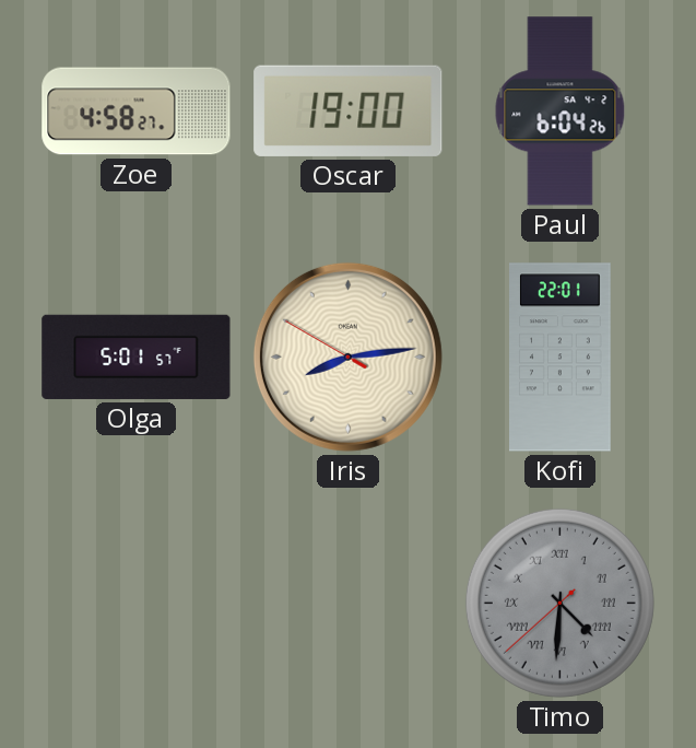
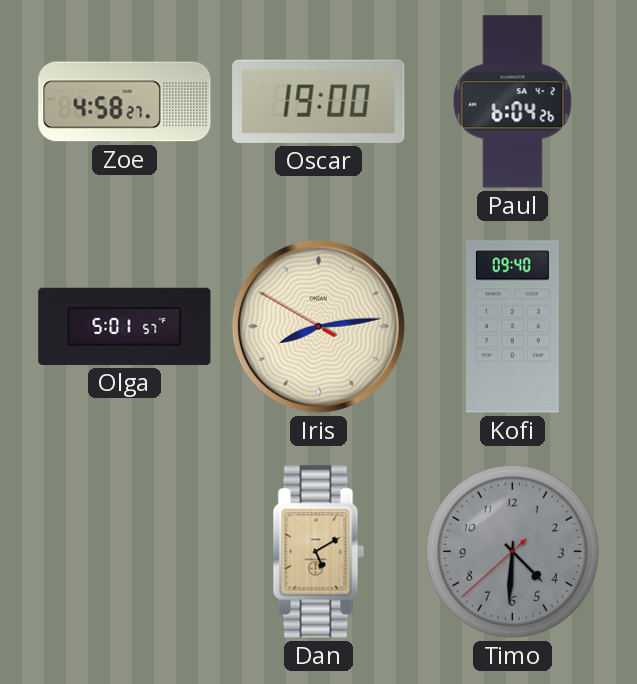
Kofi: 22:01 -> 09:40 (513, 327)
Dan: none -> 5:10 (319, 552)
Timo numerals: Roman -> Arabic (512, 551)
